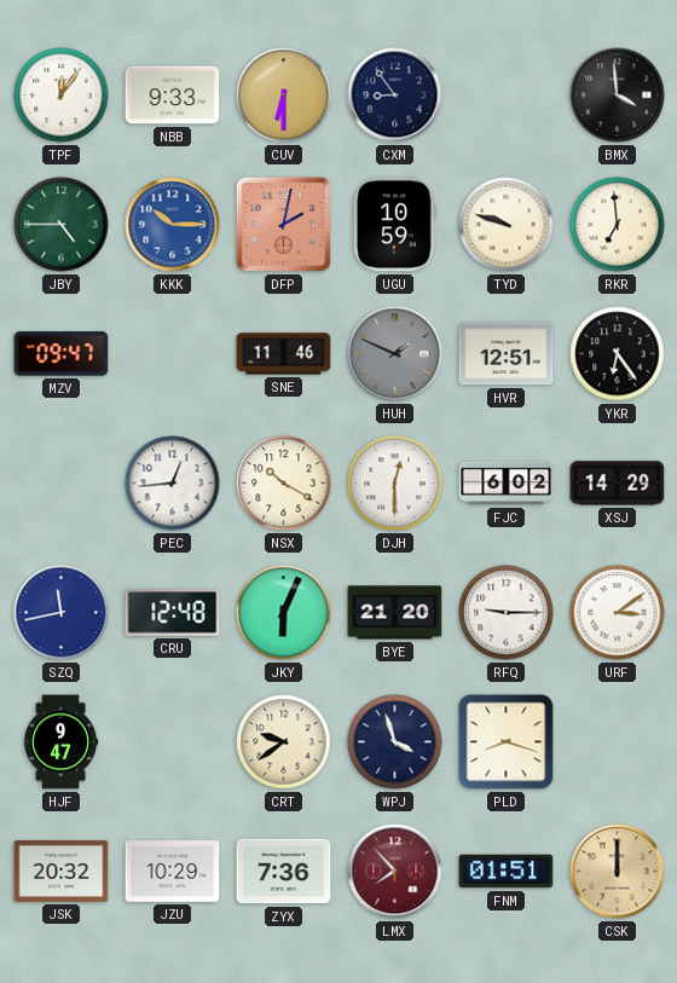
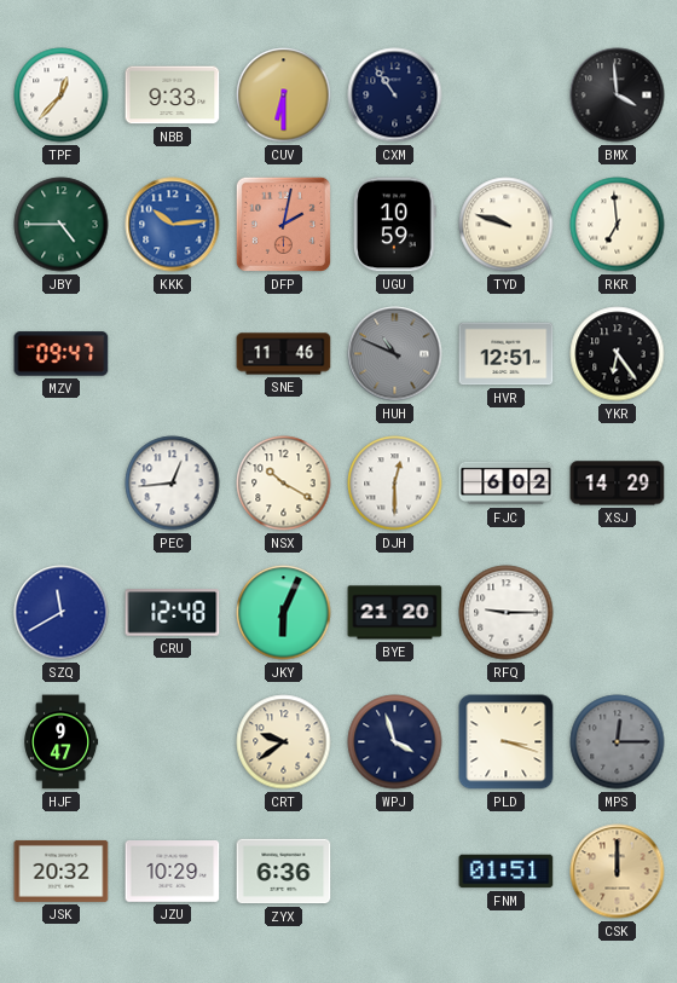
TPF: 12:06 -> 12:37 (62, 96)
CXM: 8:54 -> 10:54 (395, 96)
KKK: 10:15 -> 10:14 (173, 225)
HUH: 1:49 -> 10:49 (395, 354)
SZQ: 11:43 -> 11:40 (62, 613)
URF: 3:09 -> none (618, 613)
PLD: 8:18 -> 3:18 (507, 742)
MPS: none -> 12:15 (618, 742)
ZYX: 7:36 -> 6:36 (284, 872)
LMX: 7:53 -> none (395, 872)
